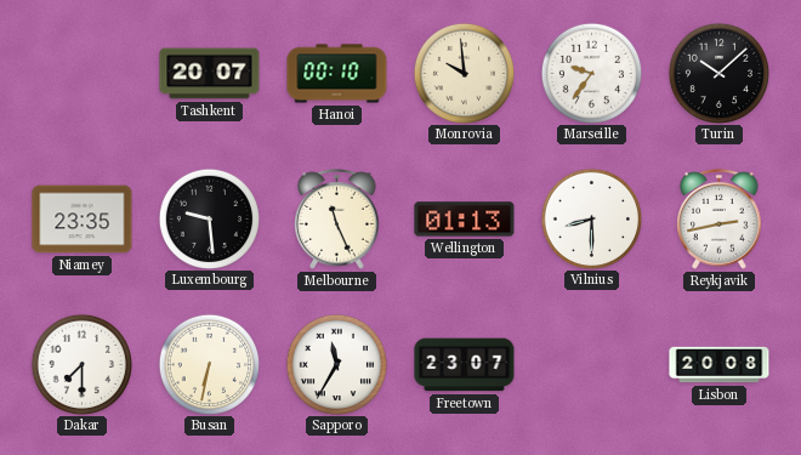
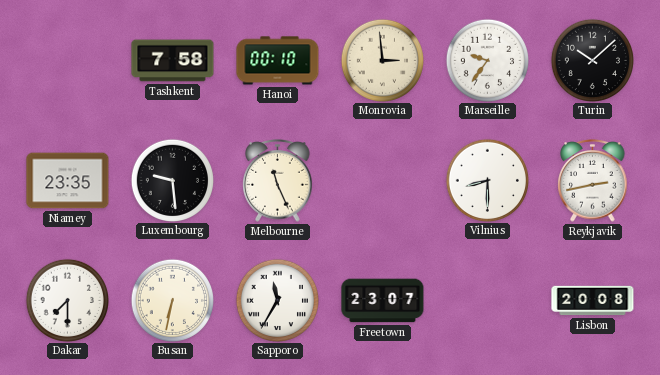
Tashkent: 20:07 -> 7:58 (173, 61)
Monrovia: 9:59 -> 2:59 (382, 60)
Wellington: 01:13 -> none (465, 220)
